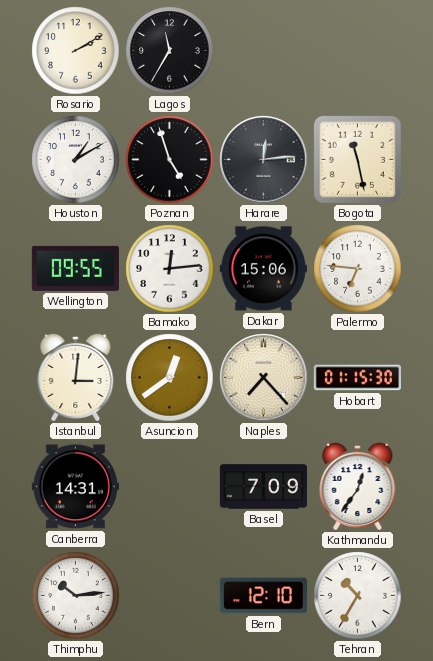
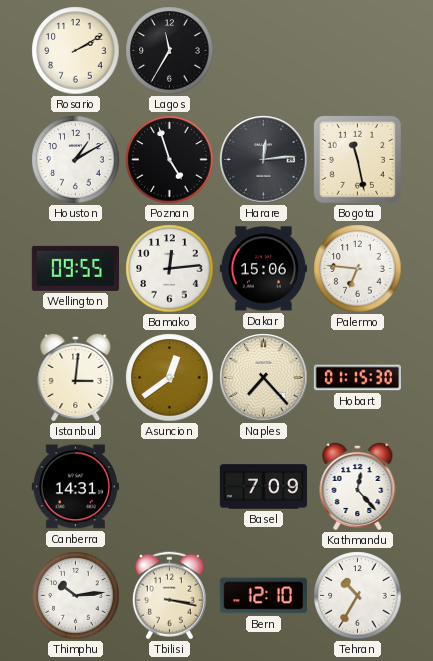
Kathmandu: 12:36 -> 12:23 (358, 486)
Tbilisi: none -> 3:17 (169, 596)
